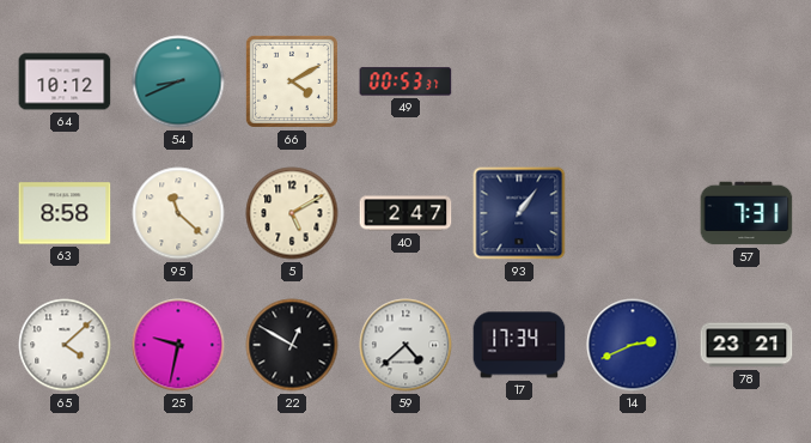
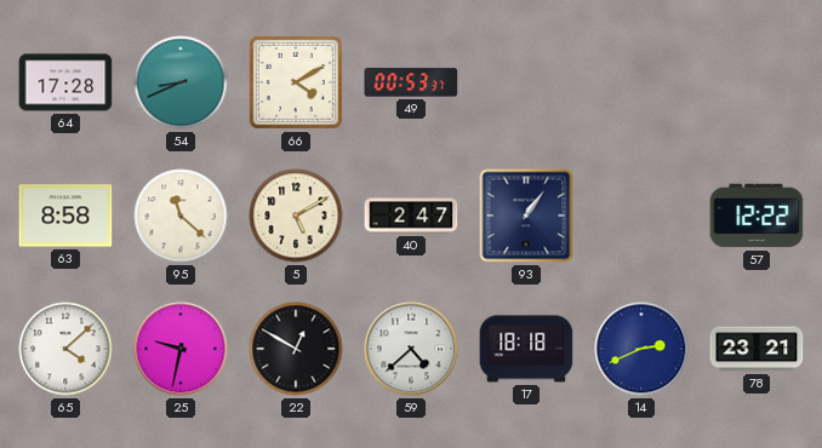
64: 10:12 -> 17:28 (65, 82)
57: 7:31 -> 12:22 (757, 216)
17: 17:34 -> 18:18 (526, 349)
